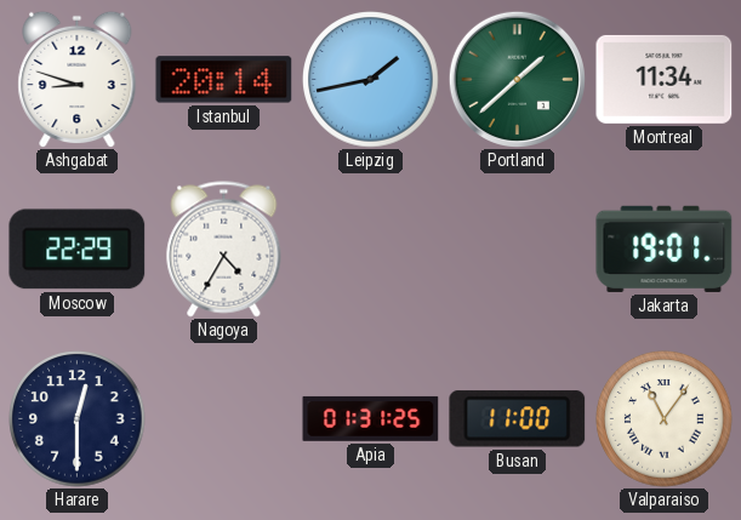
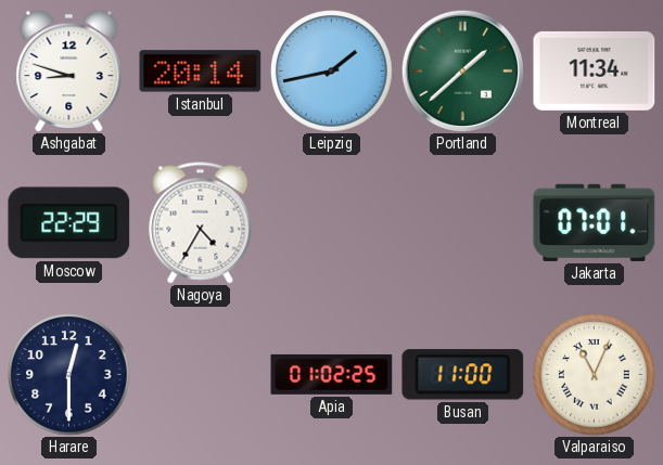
Jakarta: 19:01 -> 07:01 (595, 222)
Apia: 01:31 -> 01:02 (332, 374)
Valparaiso: 11:06 -> 11:04 (595, 375)
